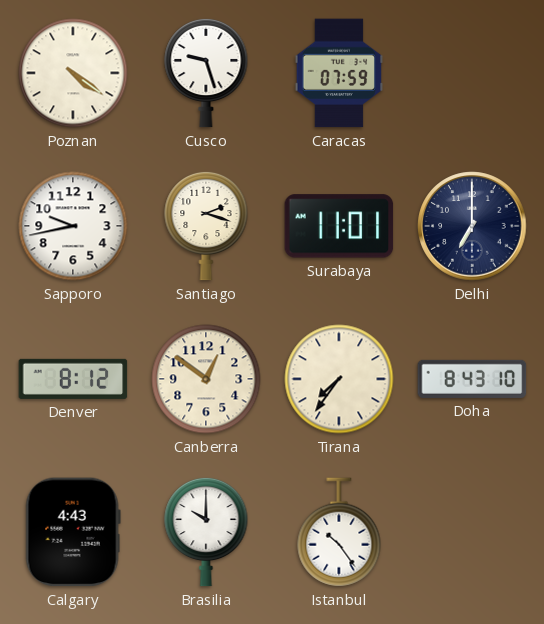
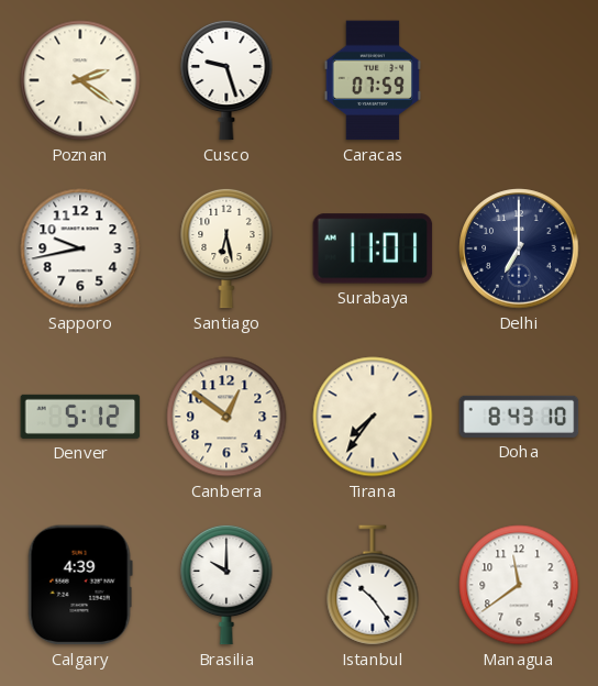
Poznan: 4:21 -> 2:21 (80, 80)
Santiago: 2:18 -> 6:28 (226, 248)
Denver: 8:12 -> 5:12 (80, 417)
Calgary: 4:43 -> 4:39 (80, 585)
Managua: none -> 11:39 (519, 585)
